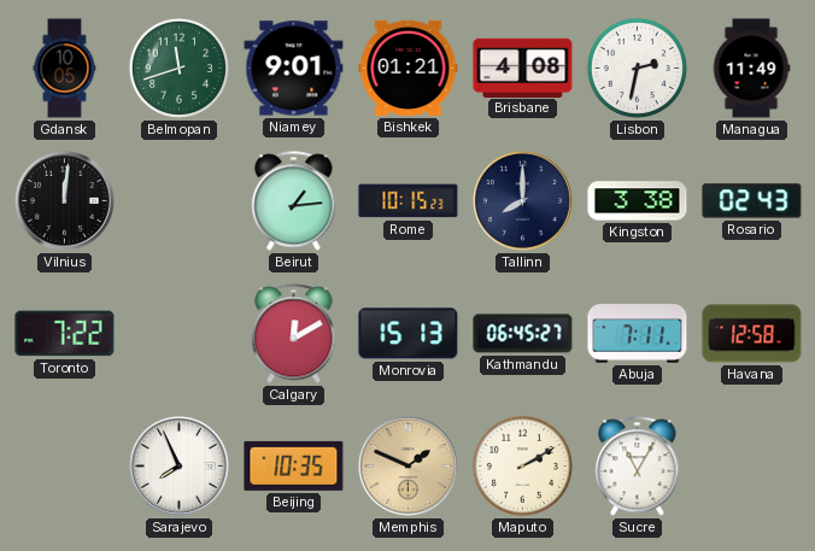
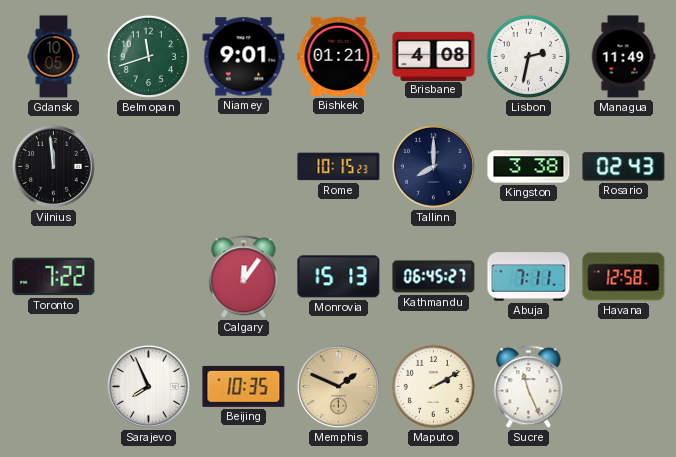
Vilnius: 12:01 -> 11:59 (53, 166)
Beirut: 1:14 -> none (294, 201)
Calgary: 12:10 -> 12:06 (244, 277)
Sucre: 11:05 -> 11:26 (529, 387)
